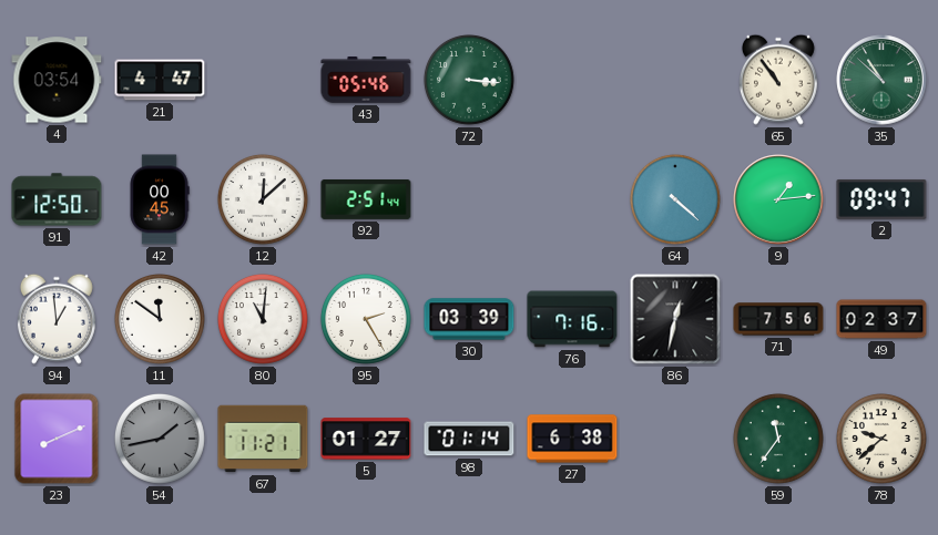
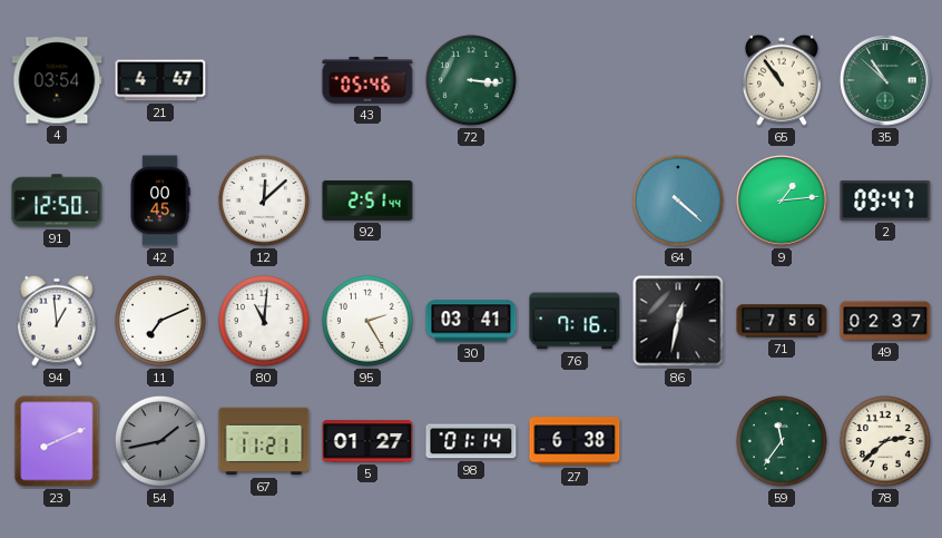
11: 11:51 -> 7:11 (160, 321)
30: 03:39 -> 03:41 (471, 321)
78: 9:38 -> 2:38 (885, 441)
